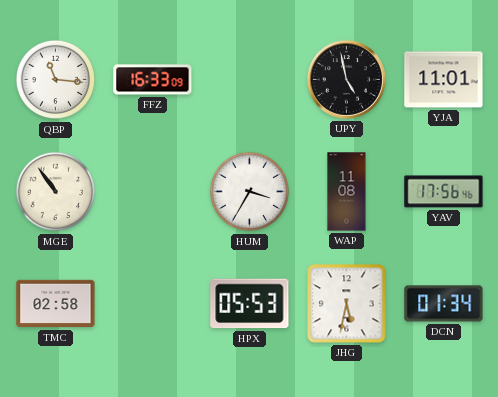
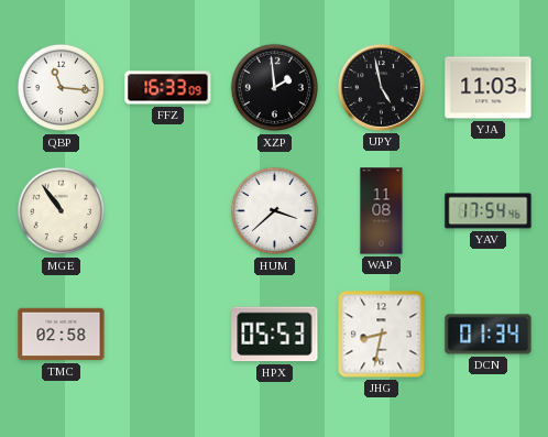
XZP: none -> 1:59 (275, 88)
YJA: 11:01 -> 11:03 (489, 88)
HUM: 3:35 -> 3:38 (275, 211)
YAV: 17:56 -> 17:54 (489, 211)
JHG: 5:32 -> 8:32 (382, 335)
